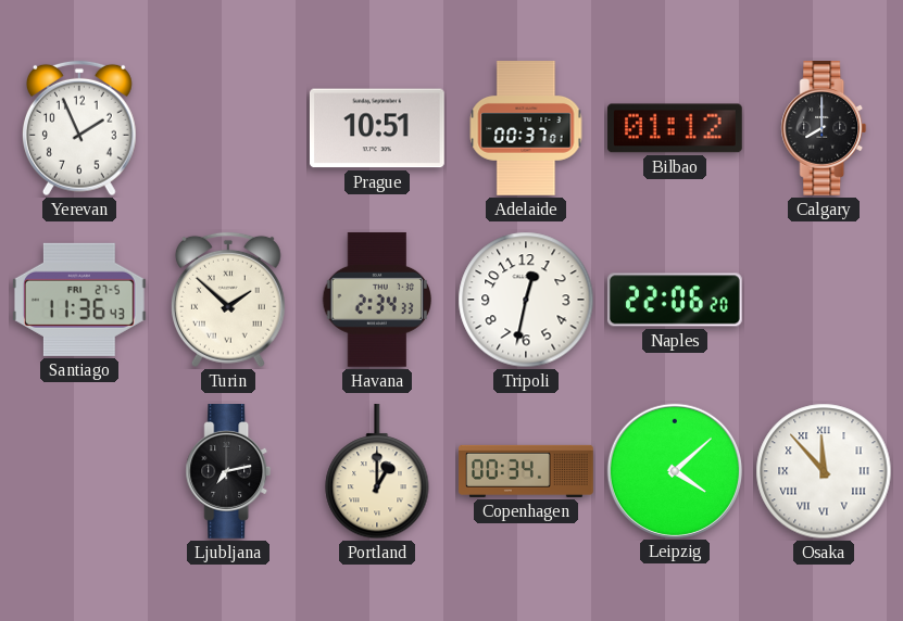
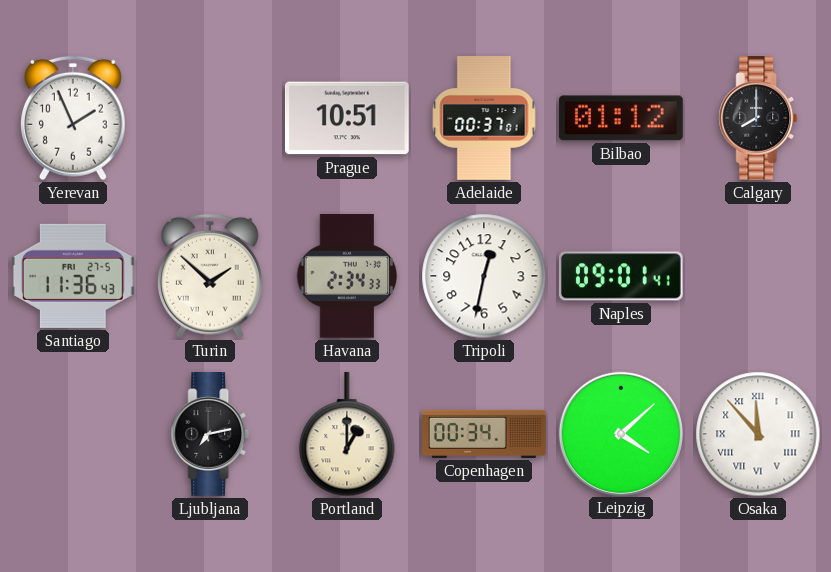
Naples: 22:06 -> 09:01 (621, 276)
